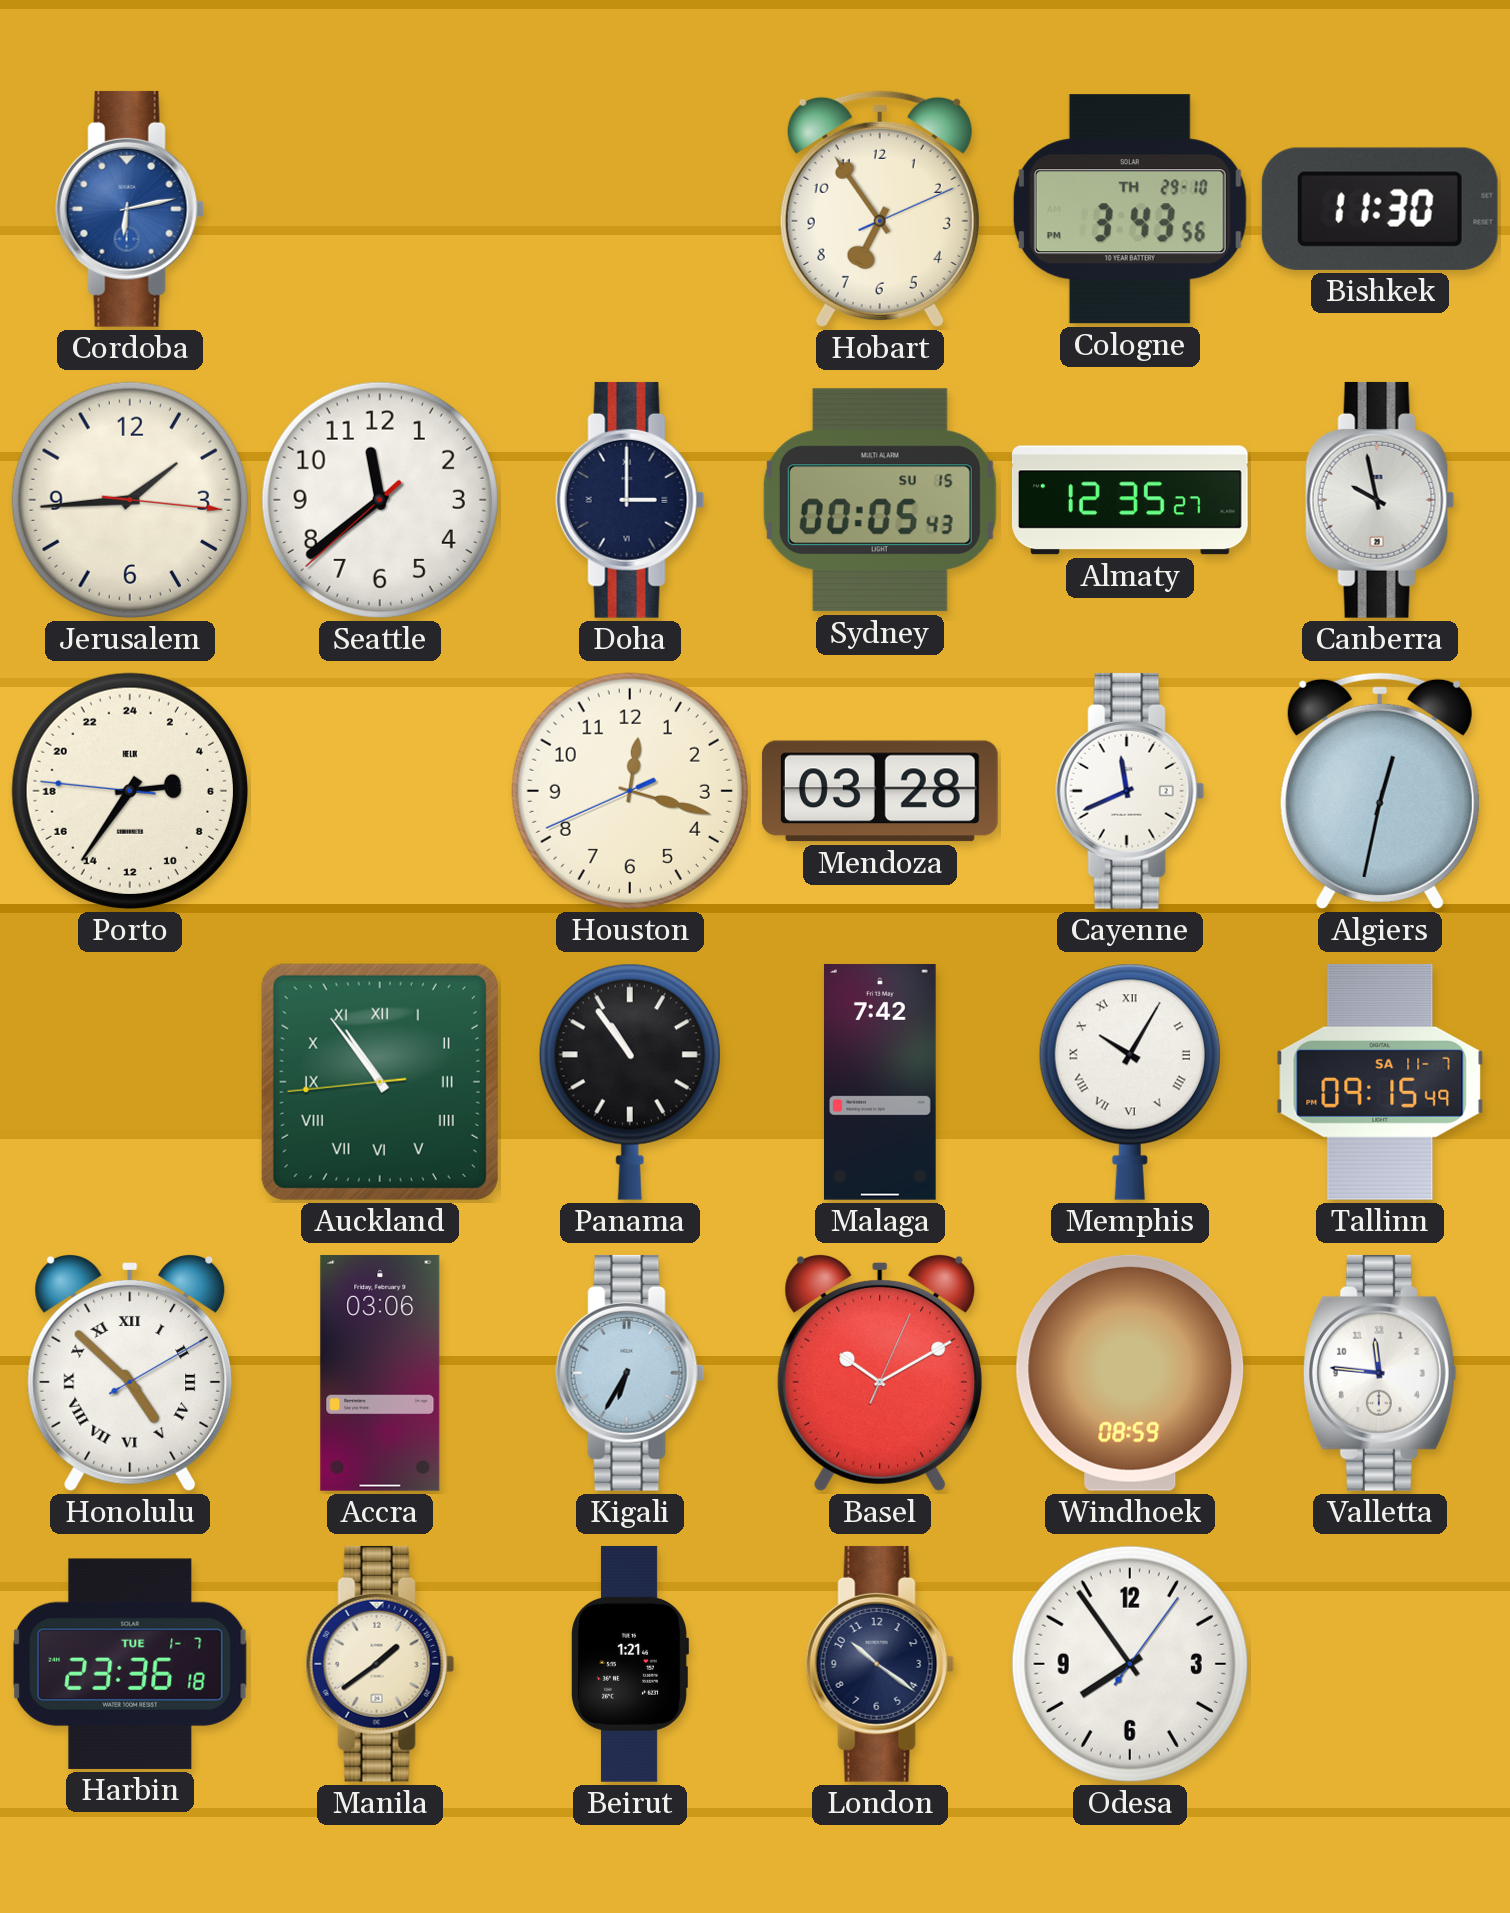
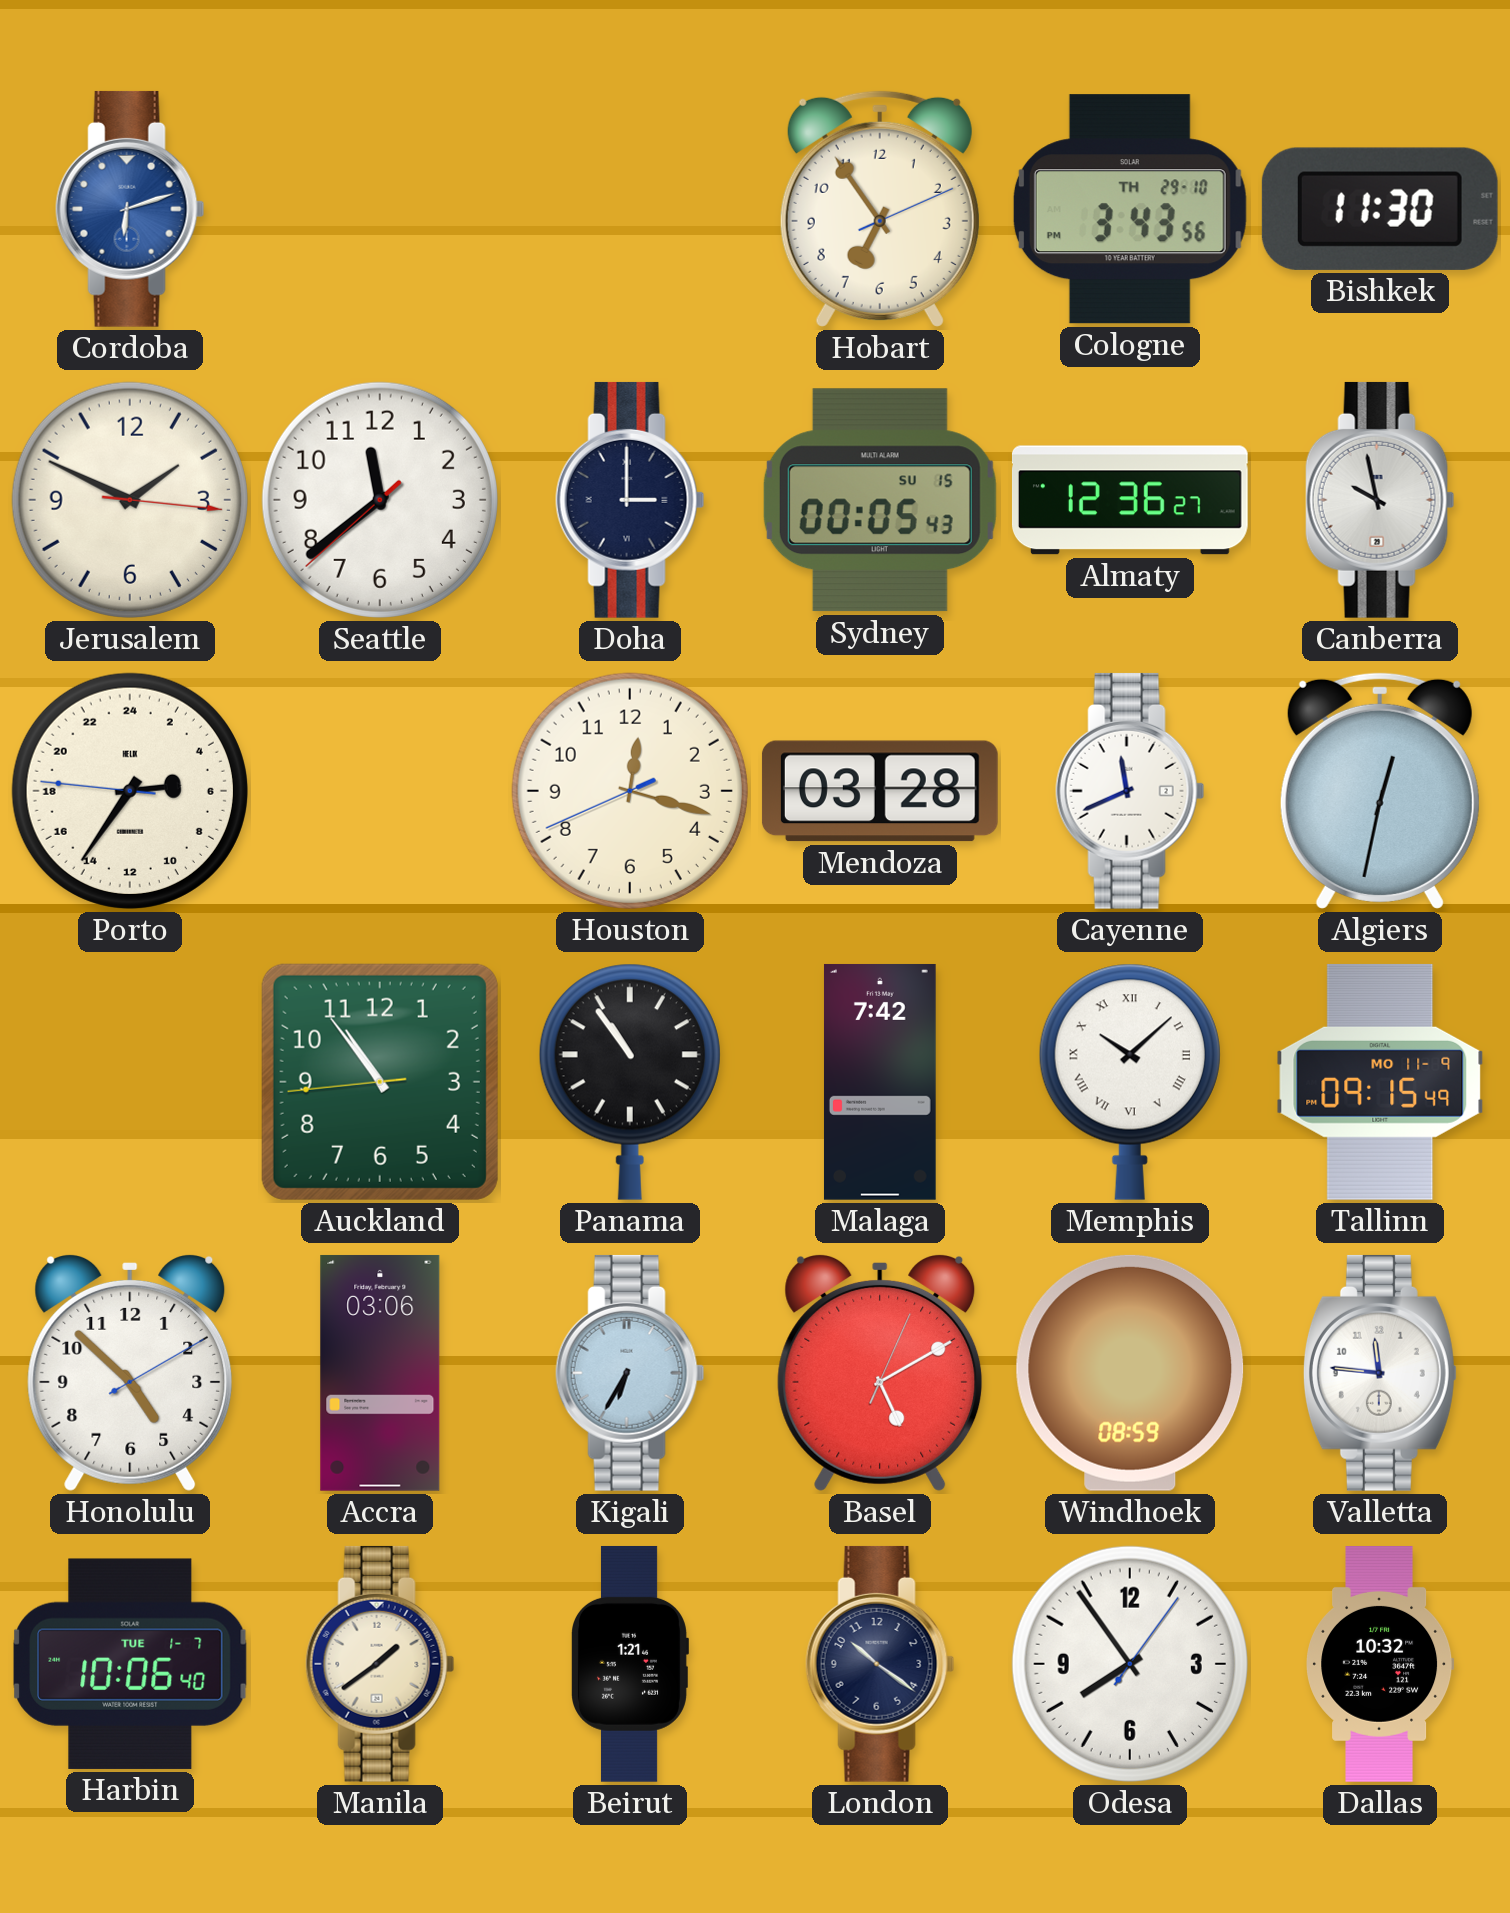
Cordoba: 6:13 -> 6:12 (130, 209)
Jerusalem: 1:44 -> 1:49 (130, 500)
Almaty: 12:35 -> 12:36 (1130, 500)
Auckland numerals: Roman -> Arabic (380, 1082)
Memphis: 10:05 -> 10:08 (1130, 1082)
Tallinn date: SA 11-7 -> MO 11-9 (1380, 1082)
Honolulu numerals: Roman -> Arabic (130, 1373)
Basel: 10:10 -> 5:10 (880, 1373)
Harbin: 23:36 -> 10:06 (131, 1664)
Dallas: none -> 10:32 (1381, 1665)
